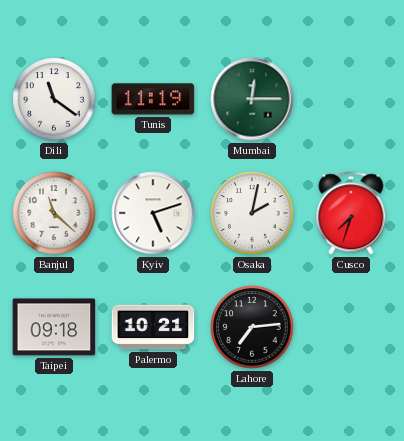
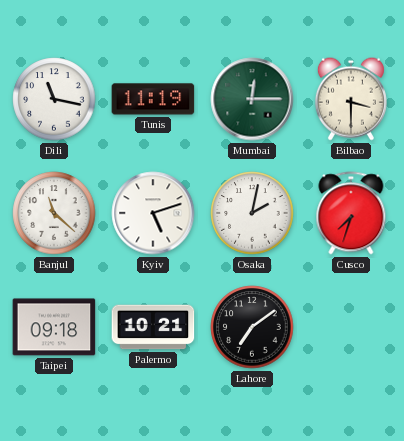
Dili: 11:21 -> 11:17 (54, 99)
Bilbao: none -> 3:30 (351, 99)
Lahore: 7:14 -> 7:09 (252, 327)
